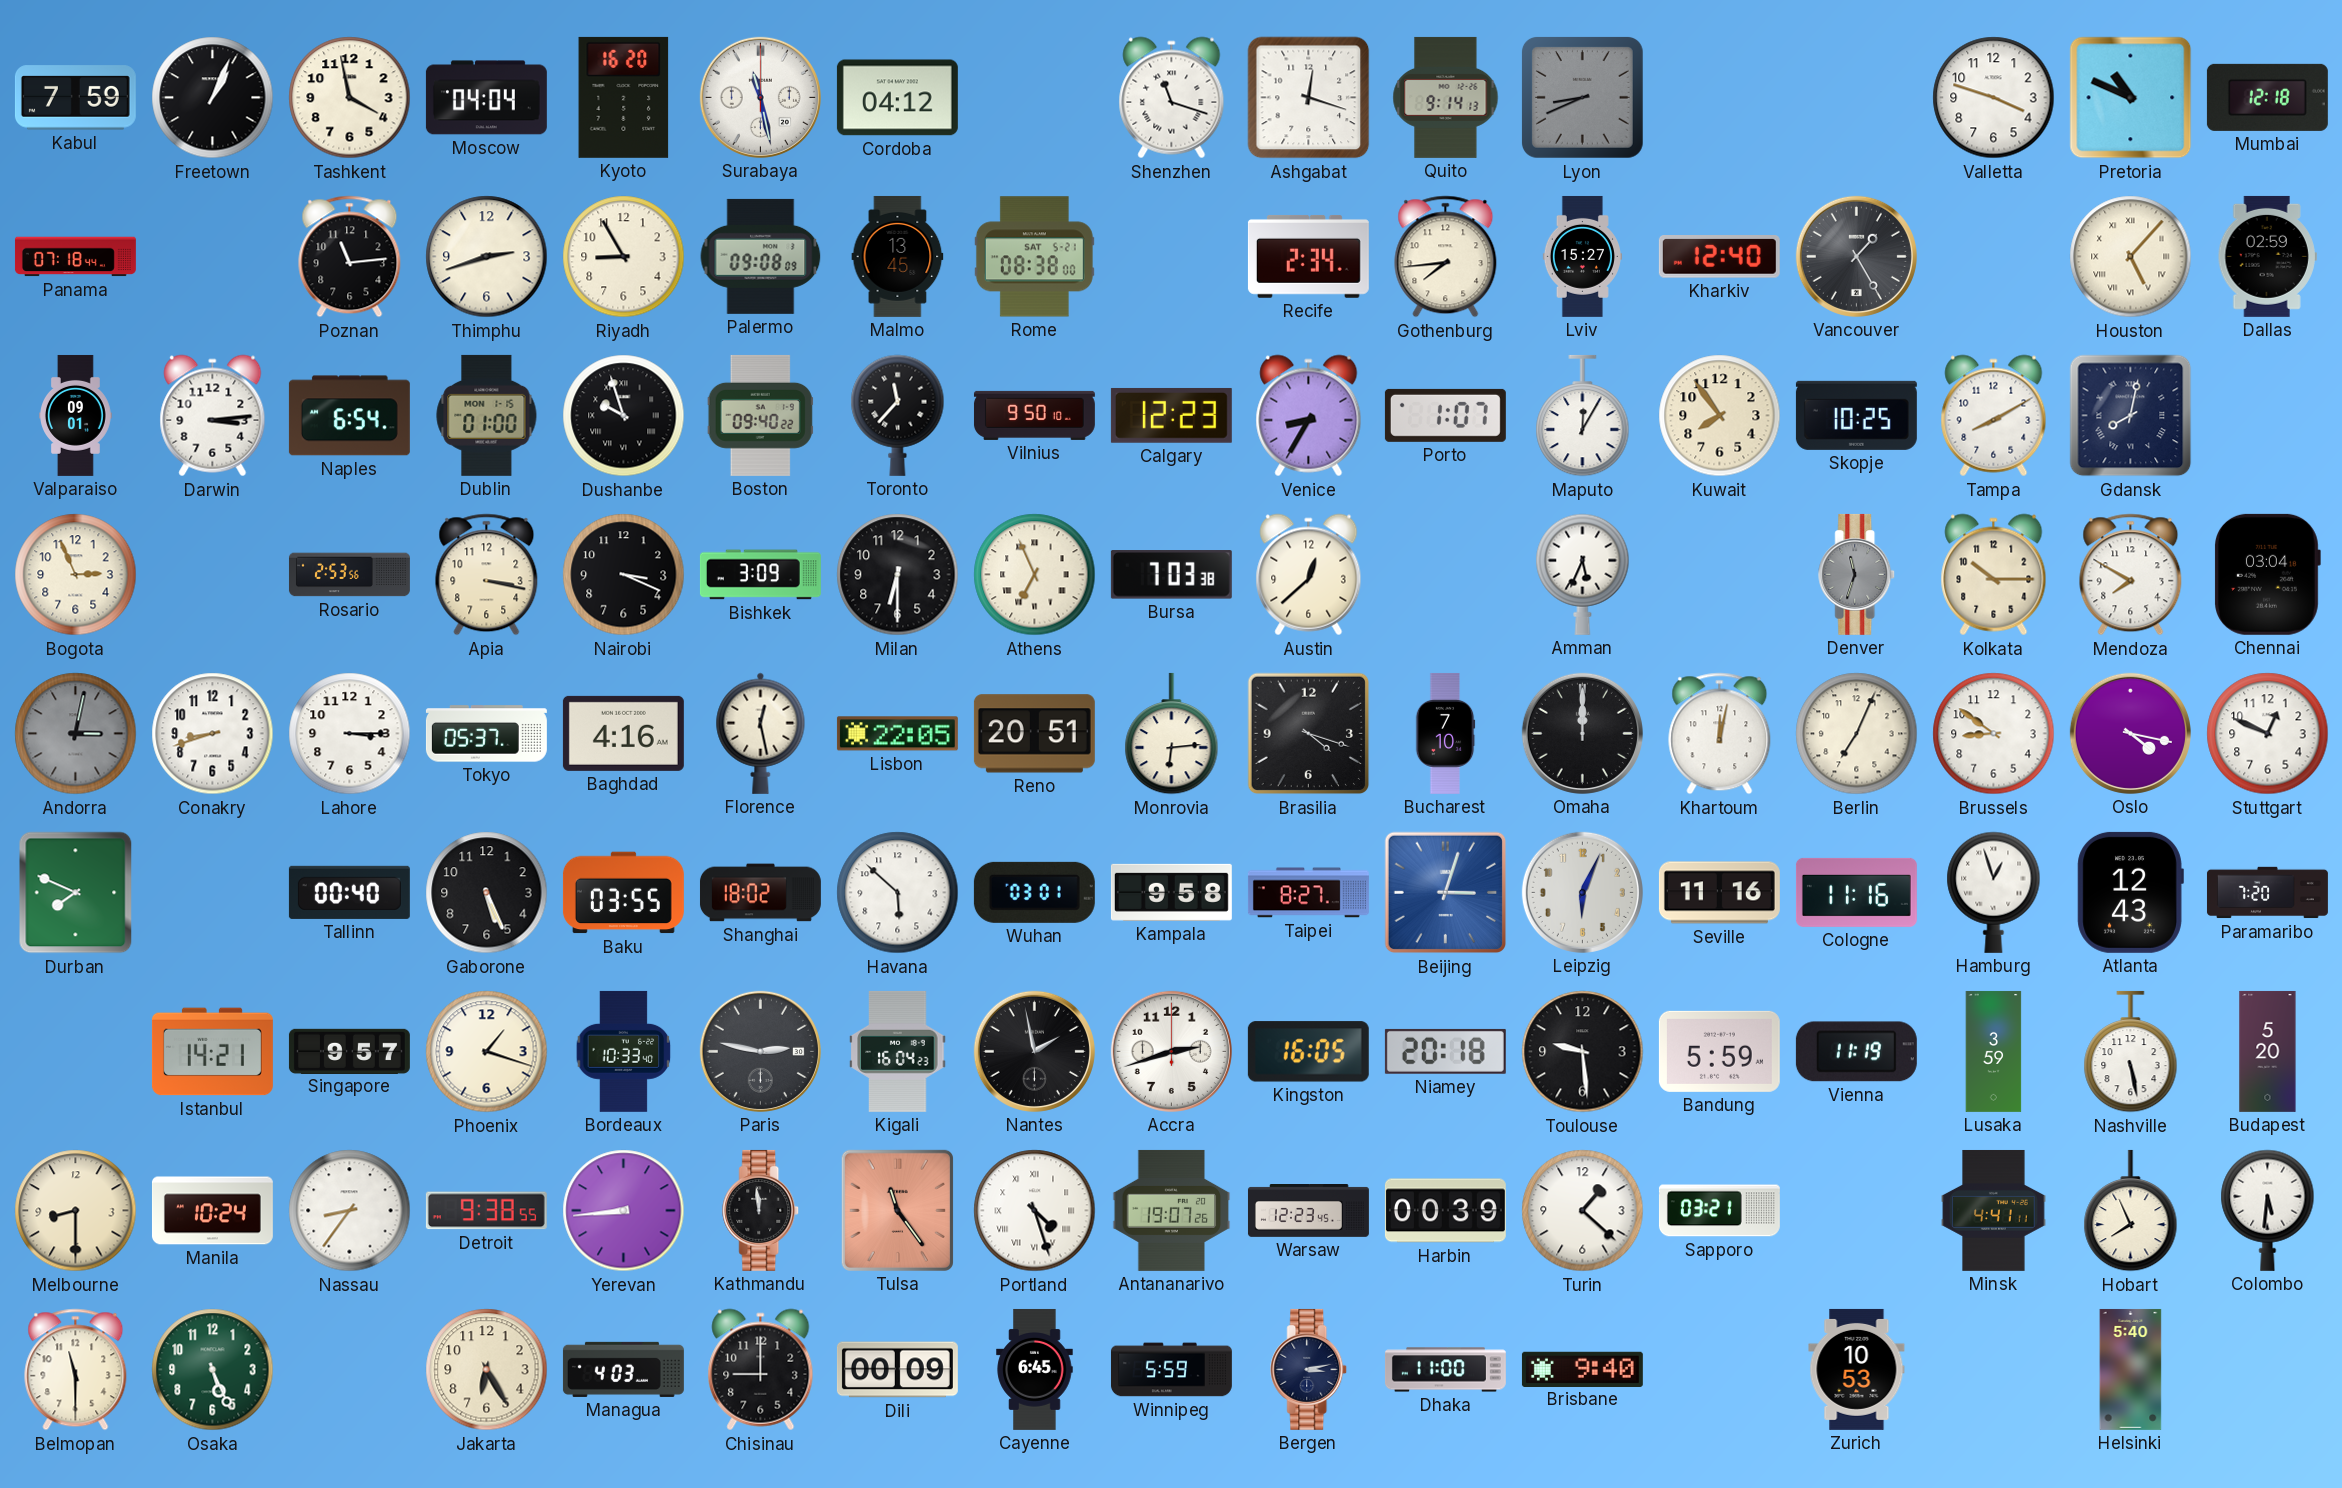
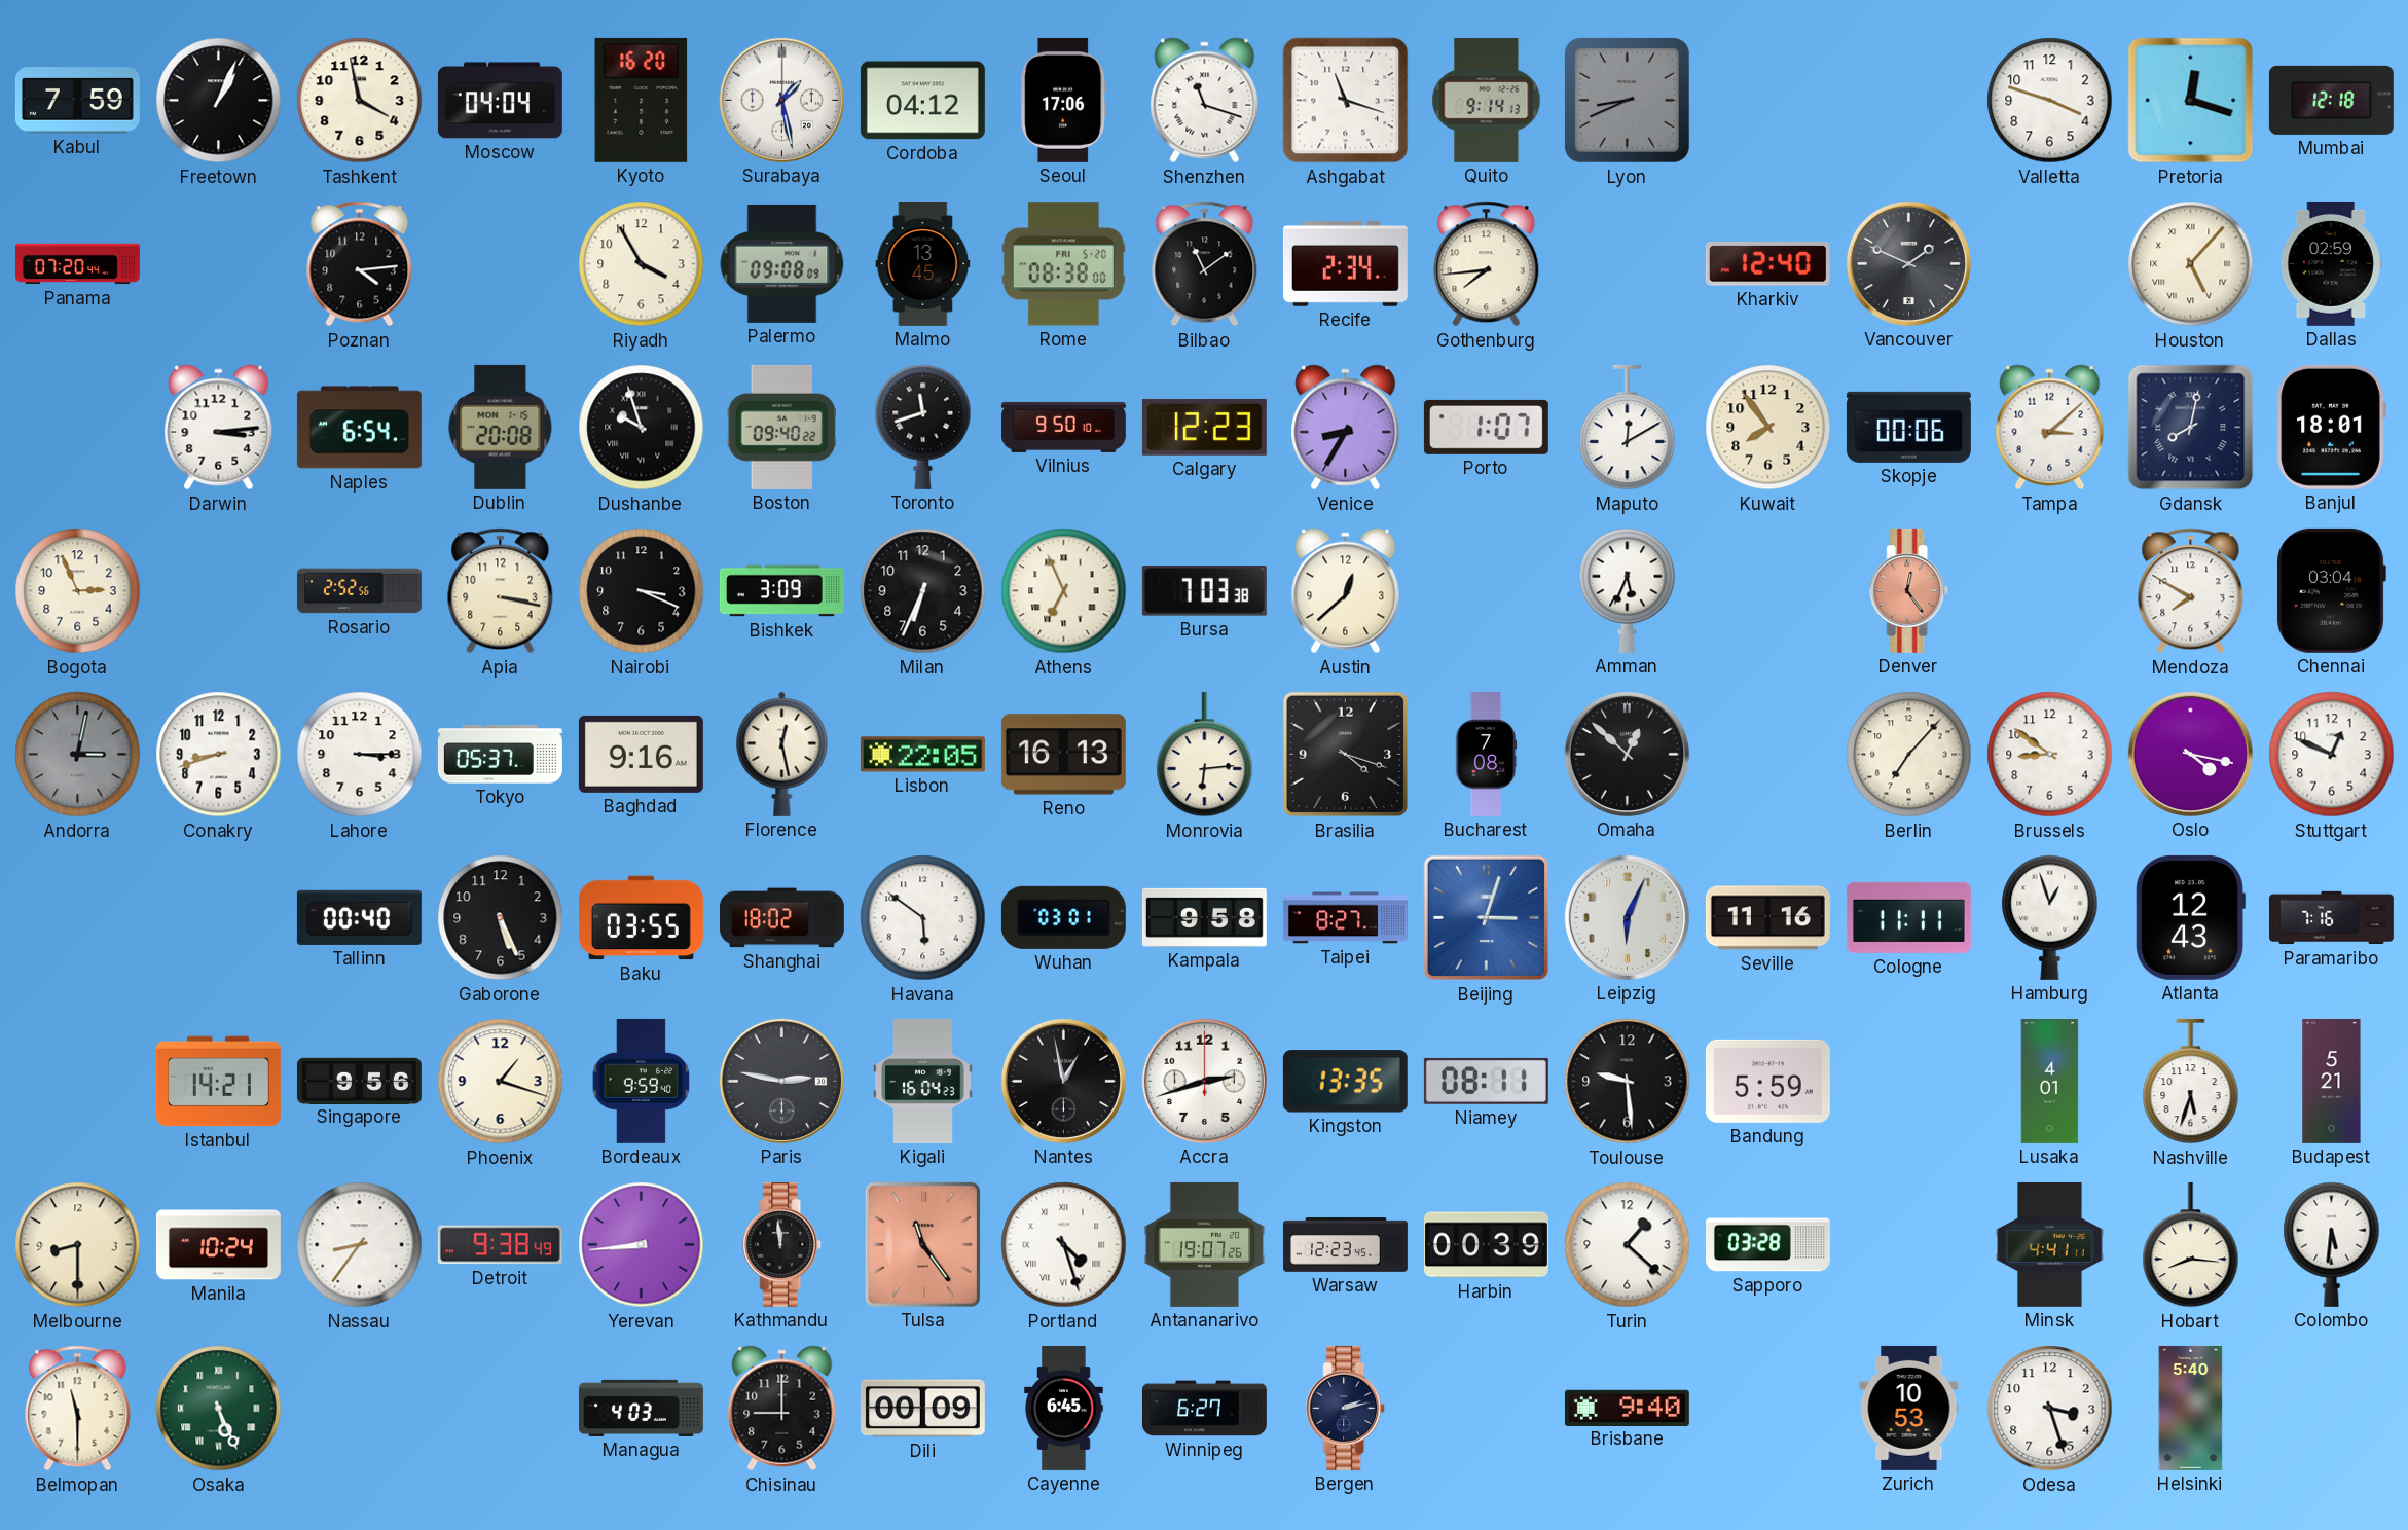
Surabaya: 11:28 -> 1:28 (781, 100)
Seoul: none -> 17:06 (1064, 100)
Ashgabat: 12:18 -> 11:18 (1346, 101)
Pretoria: 10:49 -> 12:18 (2191, 101)
Panama: 07:18 -> 07:20 (77, 264)
Poznan: 11:14 -> 4:14 (360, 264)
Thimphu: 2:42 -> none (487, 257)
Riyadh: 8:55 -> 3:55 (642, 264)
Rome date: SAT 5-21 -> FRI 5-20 (1063, 264)
Bilbao: none -> 11:09 (1205, 264)
Lviv: 15:27 -> none (1582, 256)
Vancouver: 1:25 -> 1:49 (1908, 263)
Valparaiso: 09:01 -> none (76, 415)
Dublin: 01:00 -> 20:08 (501, 427)
Toronto: 11:37 -> 11:42 (923, 427)
Maputo: 12:05 -> 12:10 (1628, 428)
Skopje: 10:25 -> 00:06 (1908, 427)
Tampa: 8:10 -> 3:08 (2050, 428)
Banjul: none -> 18:01 (2331, 427)
Rosario: 2:53 -> 2:52 (359, 591)
Milan: 6:30 -> 6:34 (923, 591)
Denver: 11:33 -> 12:24 (1909, 590)
Denver dial: grey -> salmon (1909, 590)
Kolkata: 10:15 -> none (1994, 575)
Baghdad: 4:16 -> 9:16 (641, 754)
Reno: 20:51 -> 16:13 (1063, 755)
Bucharest: 7:10 -> 7:08 (1486, 754)
Omaha: 12:00 -> 12:52 (1627, 754)
Khartoum: 12:02 -> none (1720, 734)
Berlin: 7:04 -> 7:07 (1909, 755)
Durban: 7:49 -> none (76, 893)
Havana: 5:52 -> 5:51 (923, 918)
Cologne: 11:16 -> 11:11 (1908, 917)
Paramaribo: 7:20 -> 7:16 (2331, 918)
Singapore: 9:57 -> 9:56 (359, 1081)
Bordeaux: 10:33 -> 9:59 (642, 1081)
Nantes: 1:58 -> 12:58 (1063, 1081)
Kingston: 16:05 -> 13:35 (1345, 1082)
Niamey: 20:18 -> 08:11 (1486, 1081)
Vienna: 11:19 -> none (1856, 1052)
Lusaka: 3:59 -> 4:01 (2050, 1081)
Nashville: 5:28 -> 5:33 (2191, 1082)
Budapest: 5:20 -> 5:21 (2332, 1081)
Detroit: 9:38:55 -> 9:38:49 (500, 1245)
Sapporo: 03:21 -> 03:28 (1767, 1245)
Hobart: 7:56 -> 8:16 (2191, 1245)
Osaka numerals: Arabic -> Roman (219, 1409)
Jakarta: 6:25 -> none (487, 1370)
Winnipeg: 5:59 -> 6:27 (1204, 1409)
Bergen: 3:13 -> 2:13 (1346, 1408)
Dhaka: 11:00 -> none (1445, 1370)
Odesa: none -> 3:27 (2050, 1409)
